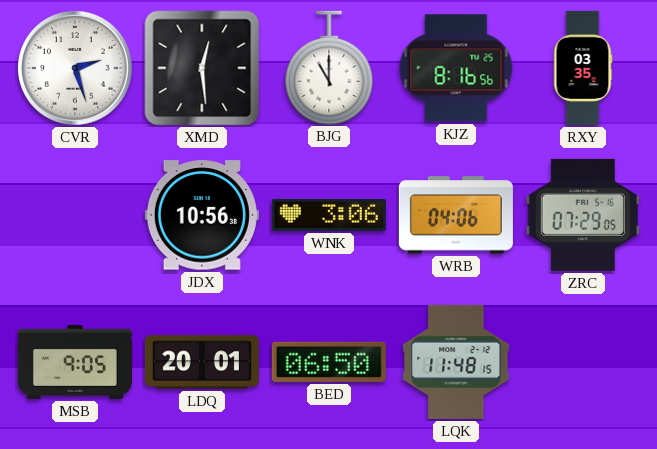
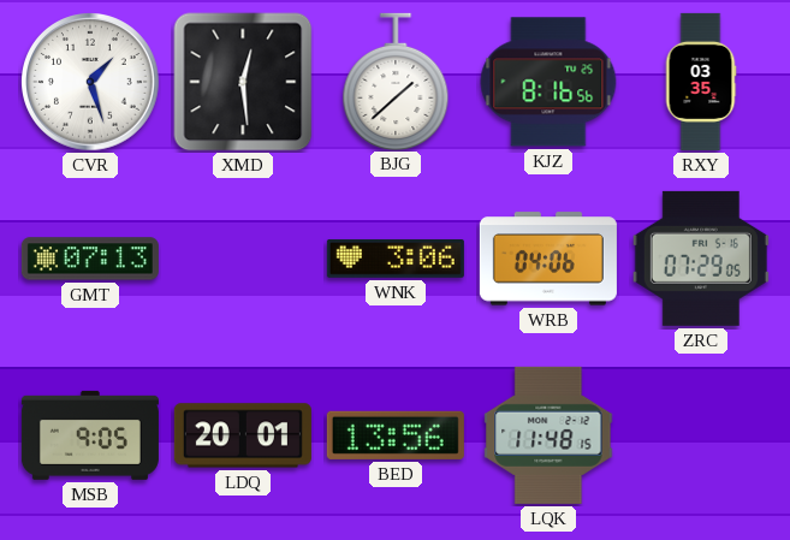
CVR: 2:27 -> 1:27 (91, 83)
BJG: 11:00 -> 1:38 (396, 81)
GMT: none -> 07:13 (90, 259)
JDX: 10:56 -> none (202, 215)
BED: 06:50 -> 13:56 (396, 435)
